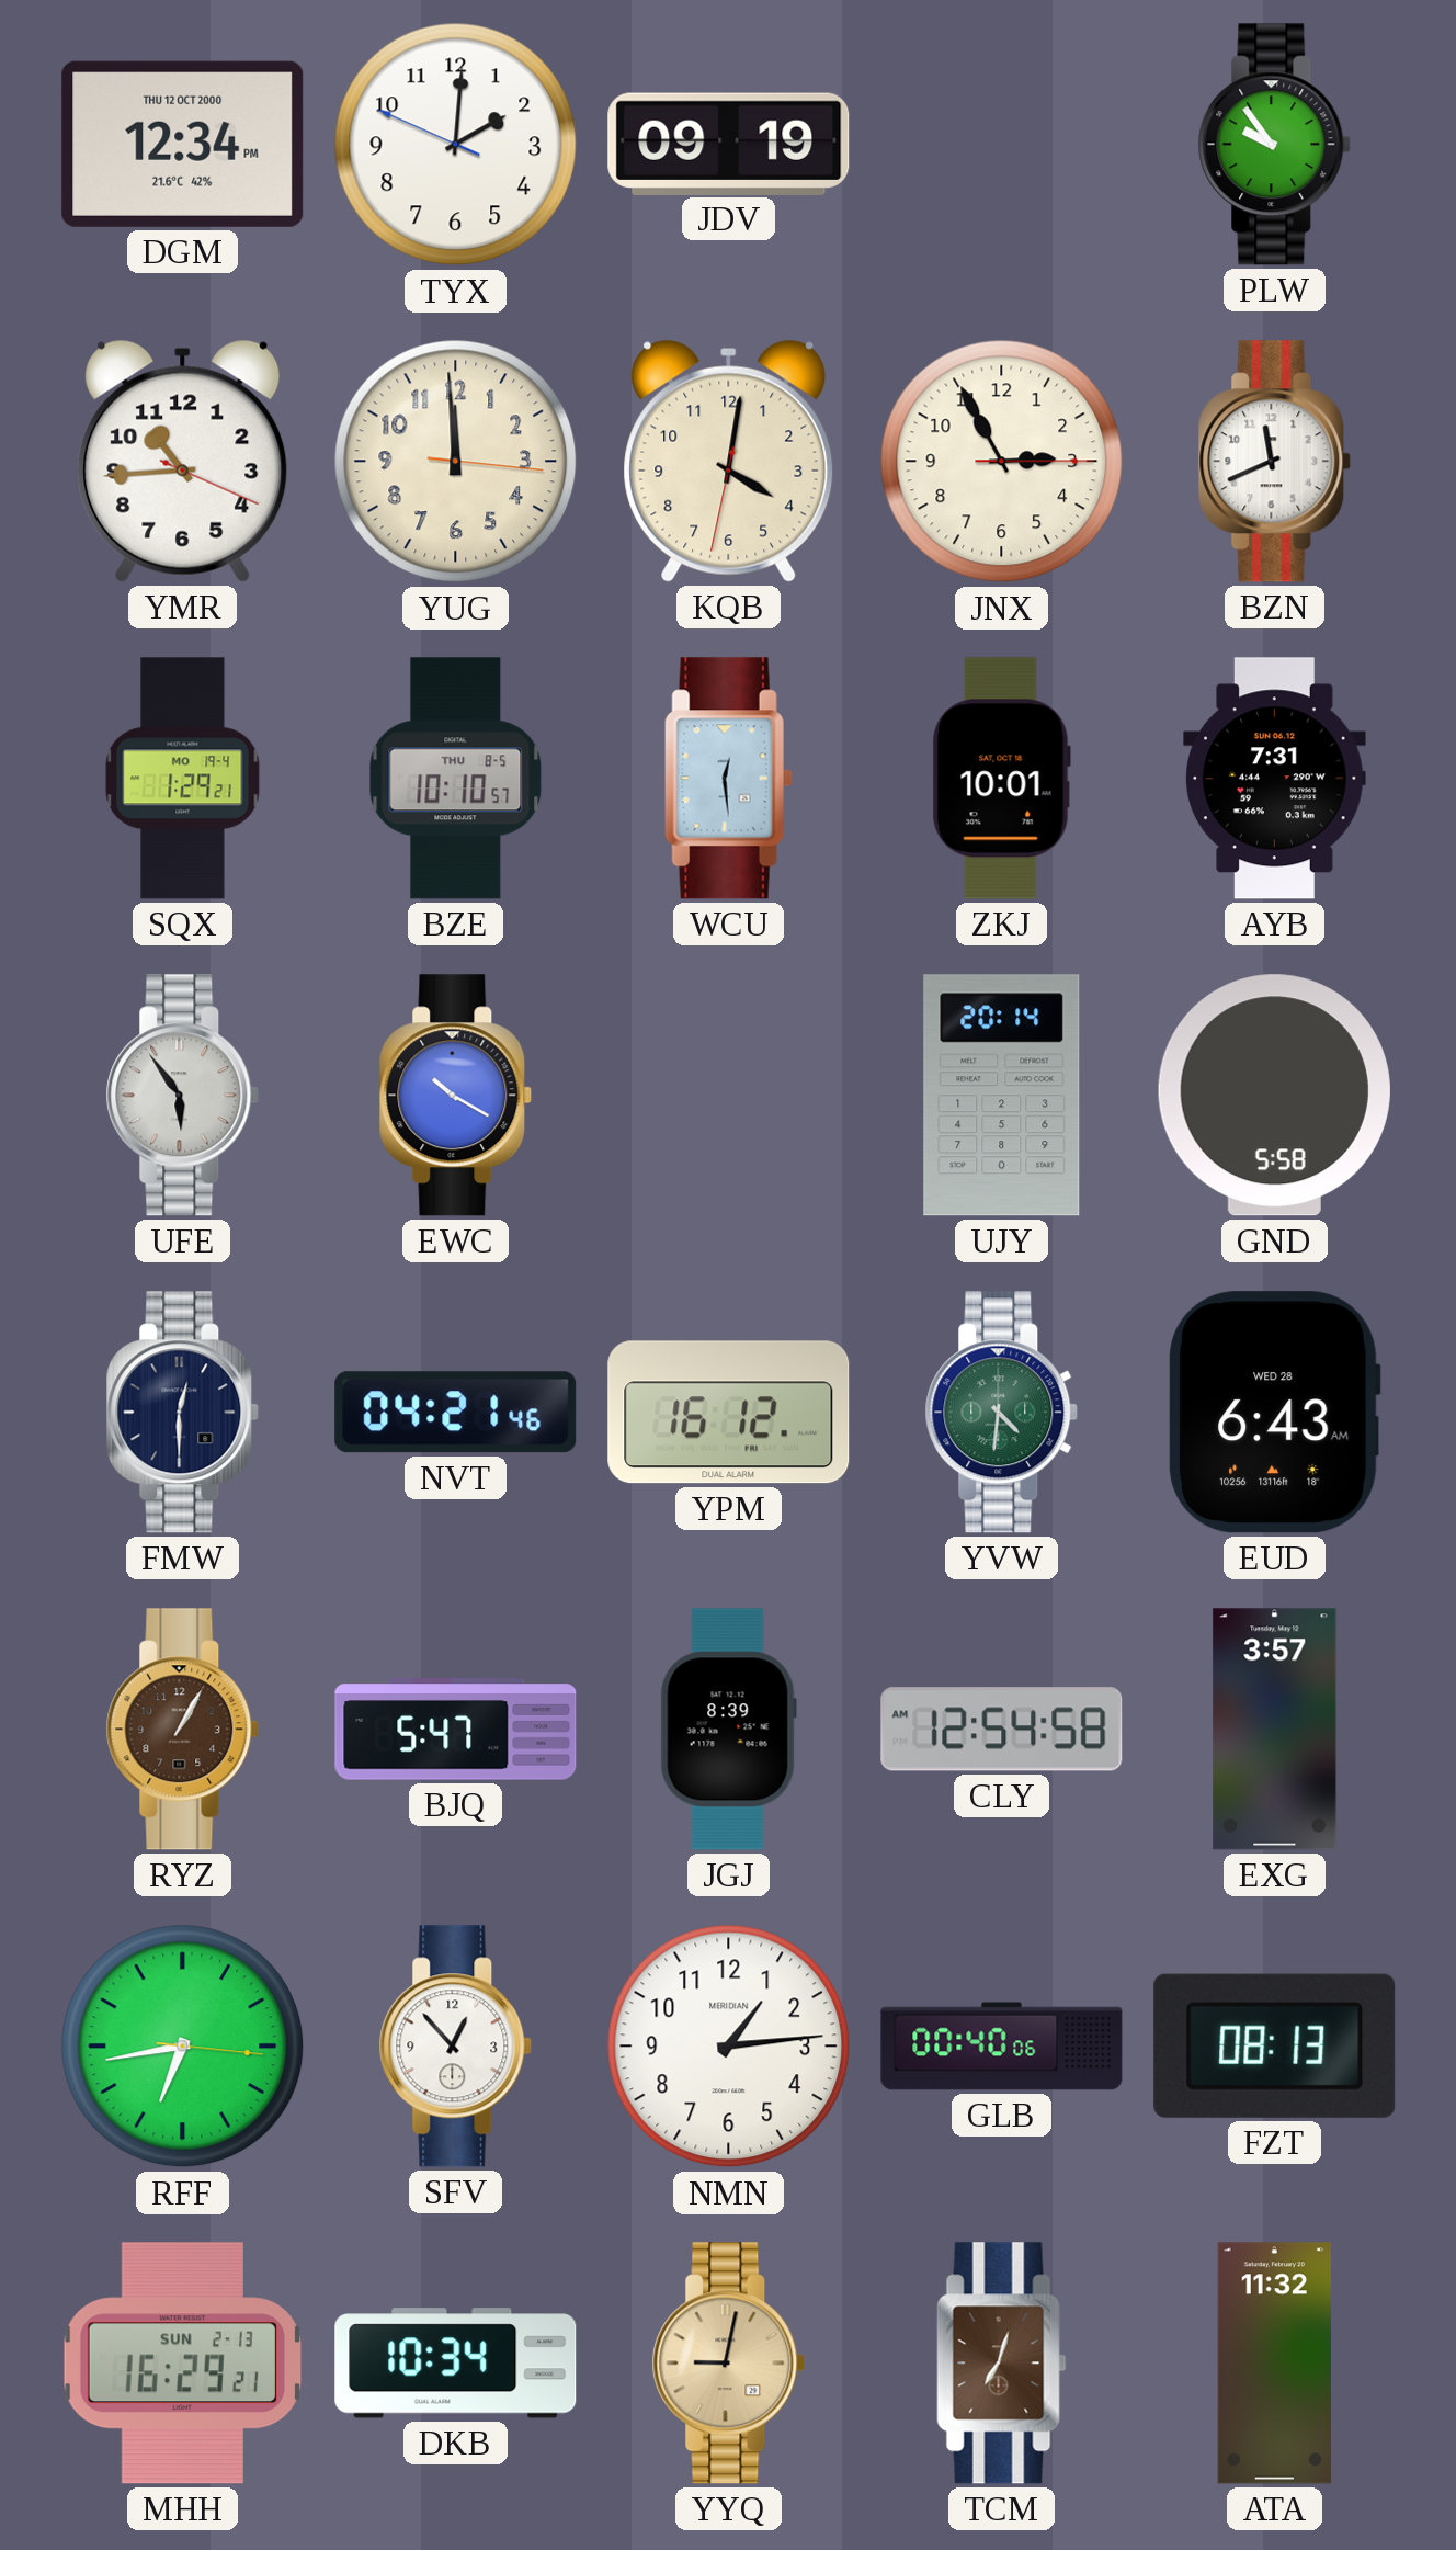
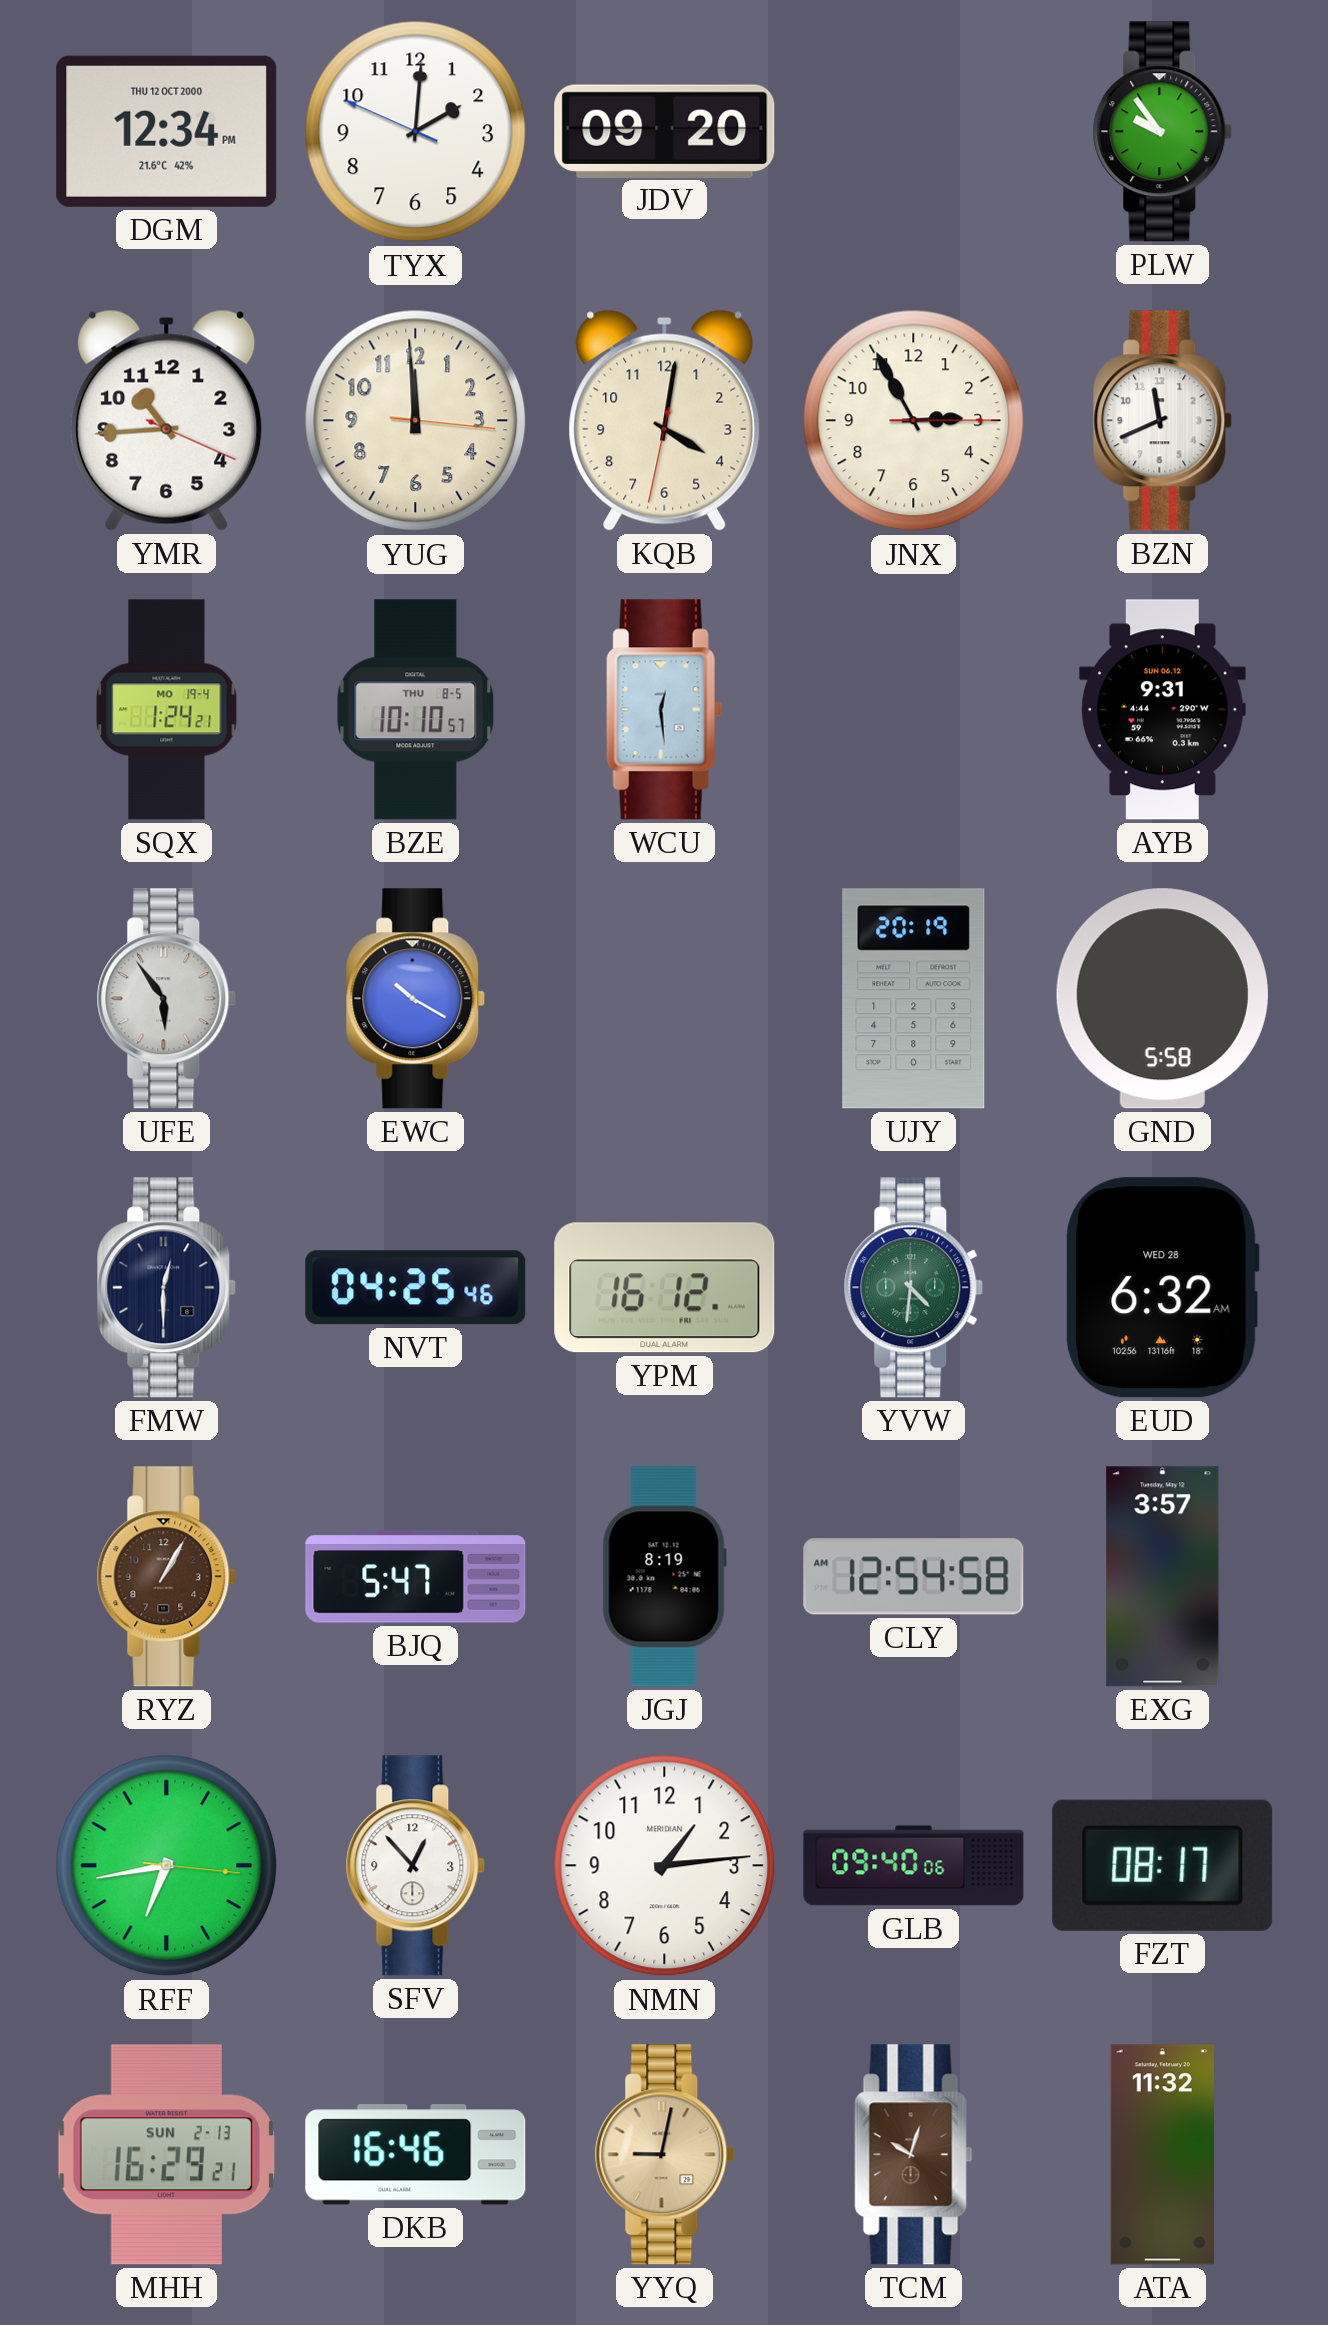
JDV: 09:19 -> 09:20 (665, 131)
SQX: 1:29 -> 1:24 (167, 710)
ZKJ: 10:01 -> none (1001, 779)
AYB: 7:31 -> 9:31 (1163, 710)
UJY: 20:14 -> 20:19 (914, 999)
NVT: 04:21 -> 04:25 (416, 1288)
EUD: 6:43 -> 6:32 (1162, 1288)
JGJ: 8:39 -> 8:19 (664, 1577)
GLB: 00:40 -> 09:40 (914, 1866)
FZT: 08:13 -> 08:17 (1163, 1865)
DKB: 10:34 -> 16:46 (416, 2155)
TCM: 7:03 -> 10:03 (914, 2155)
